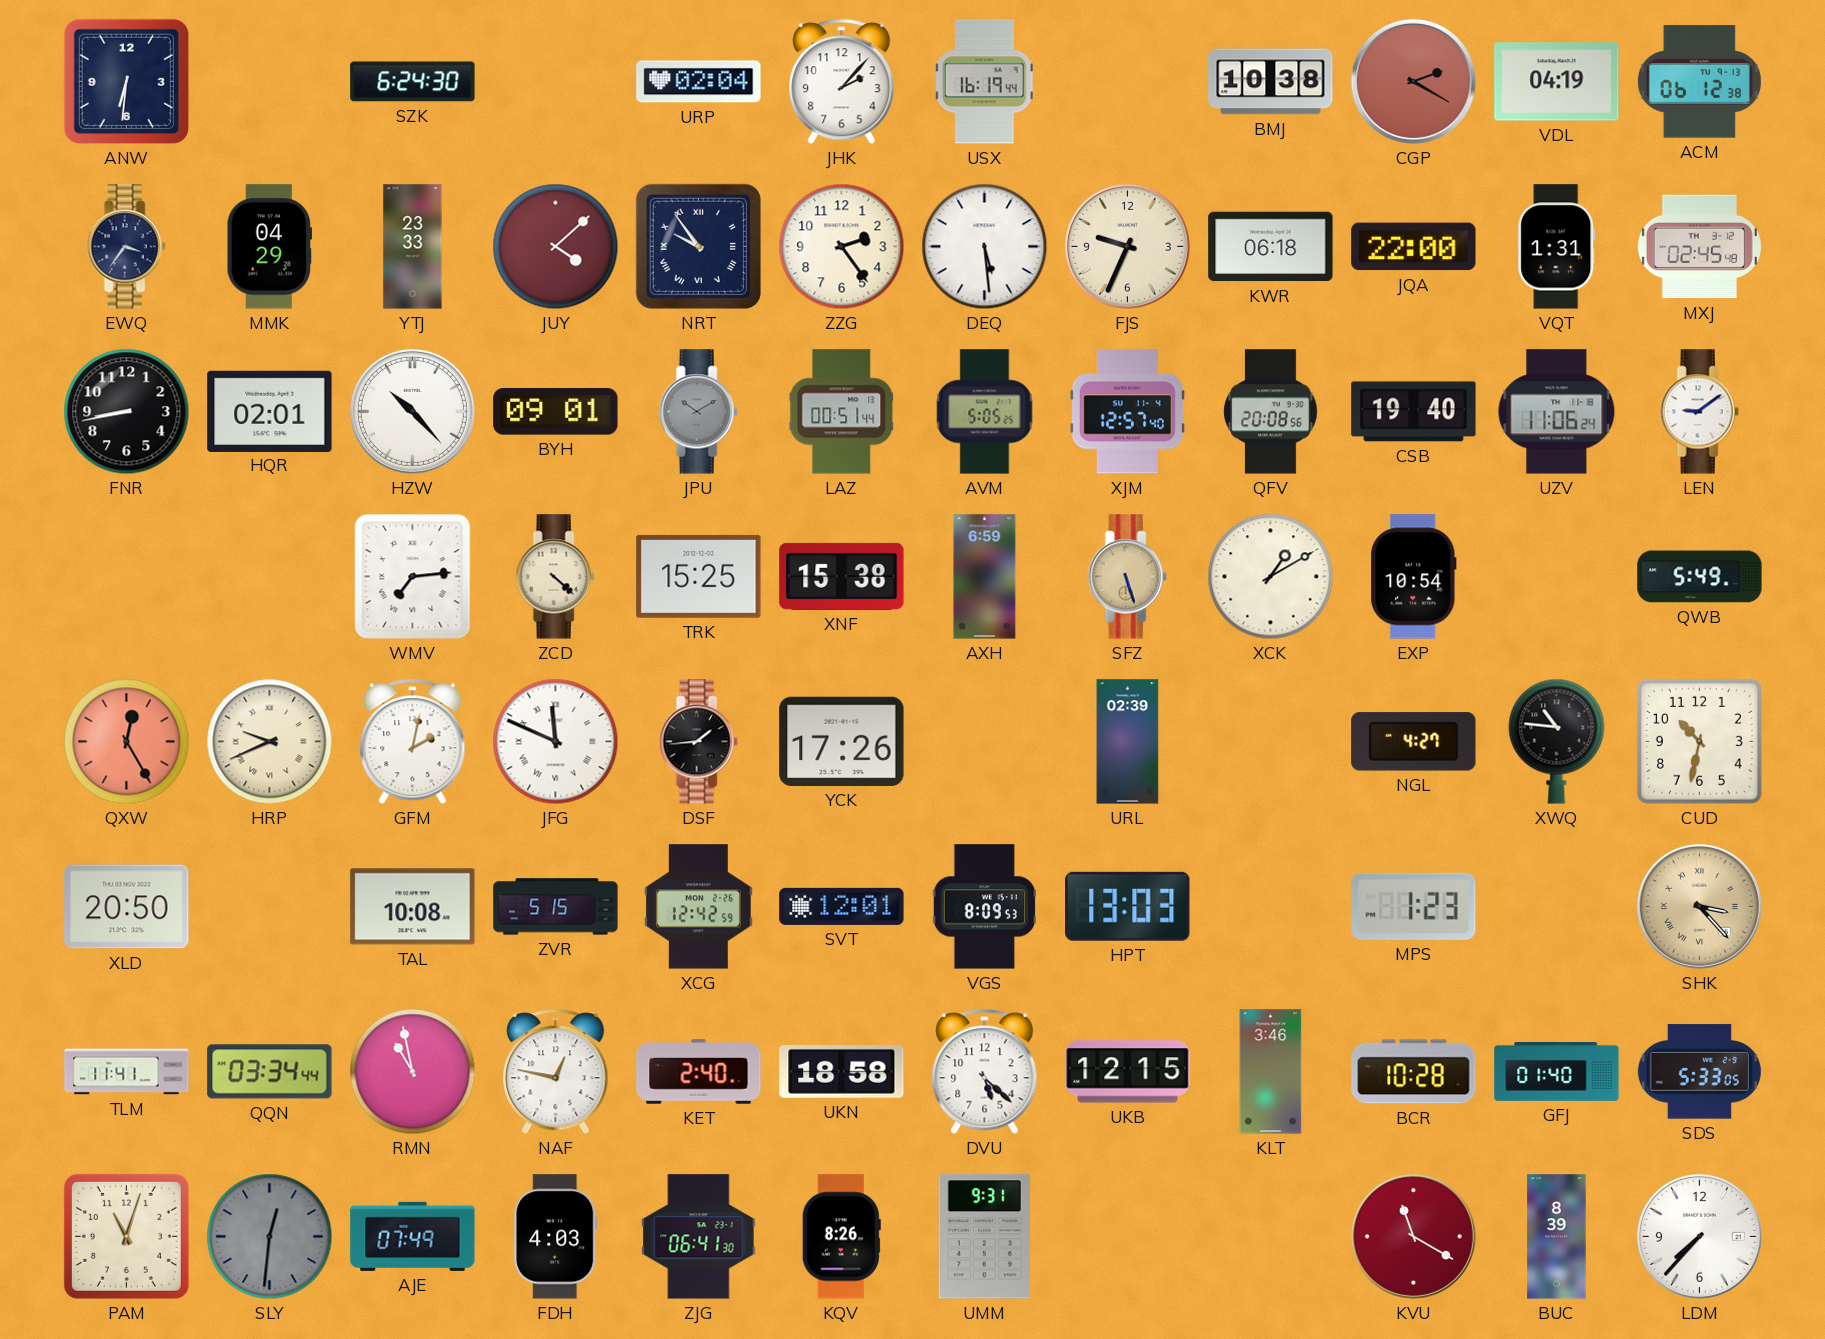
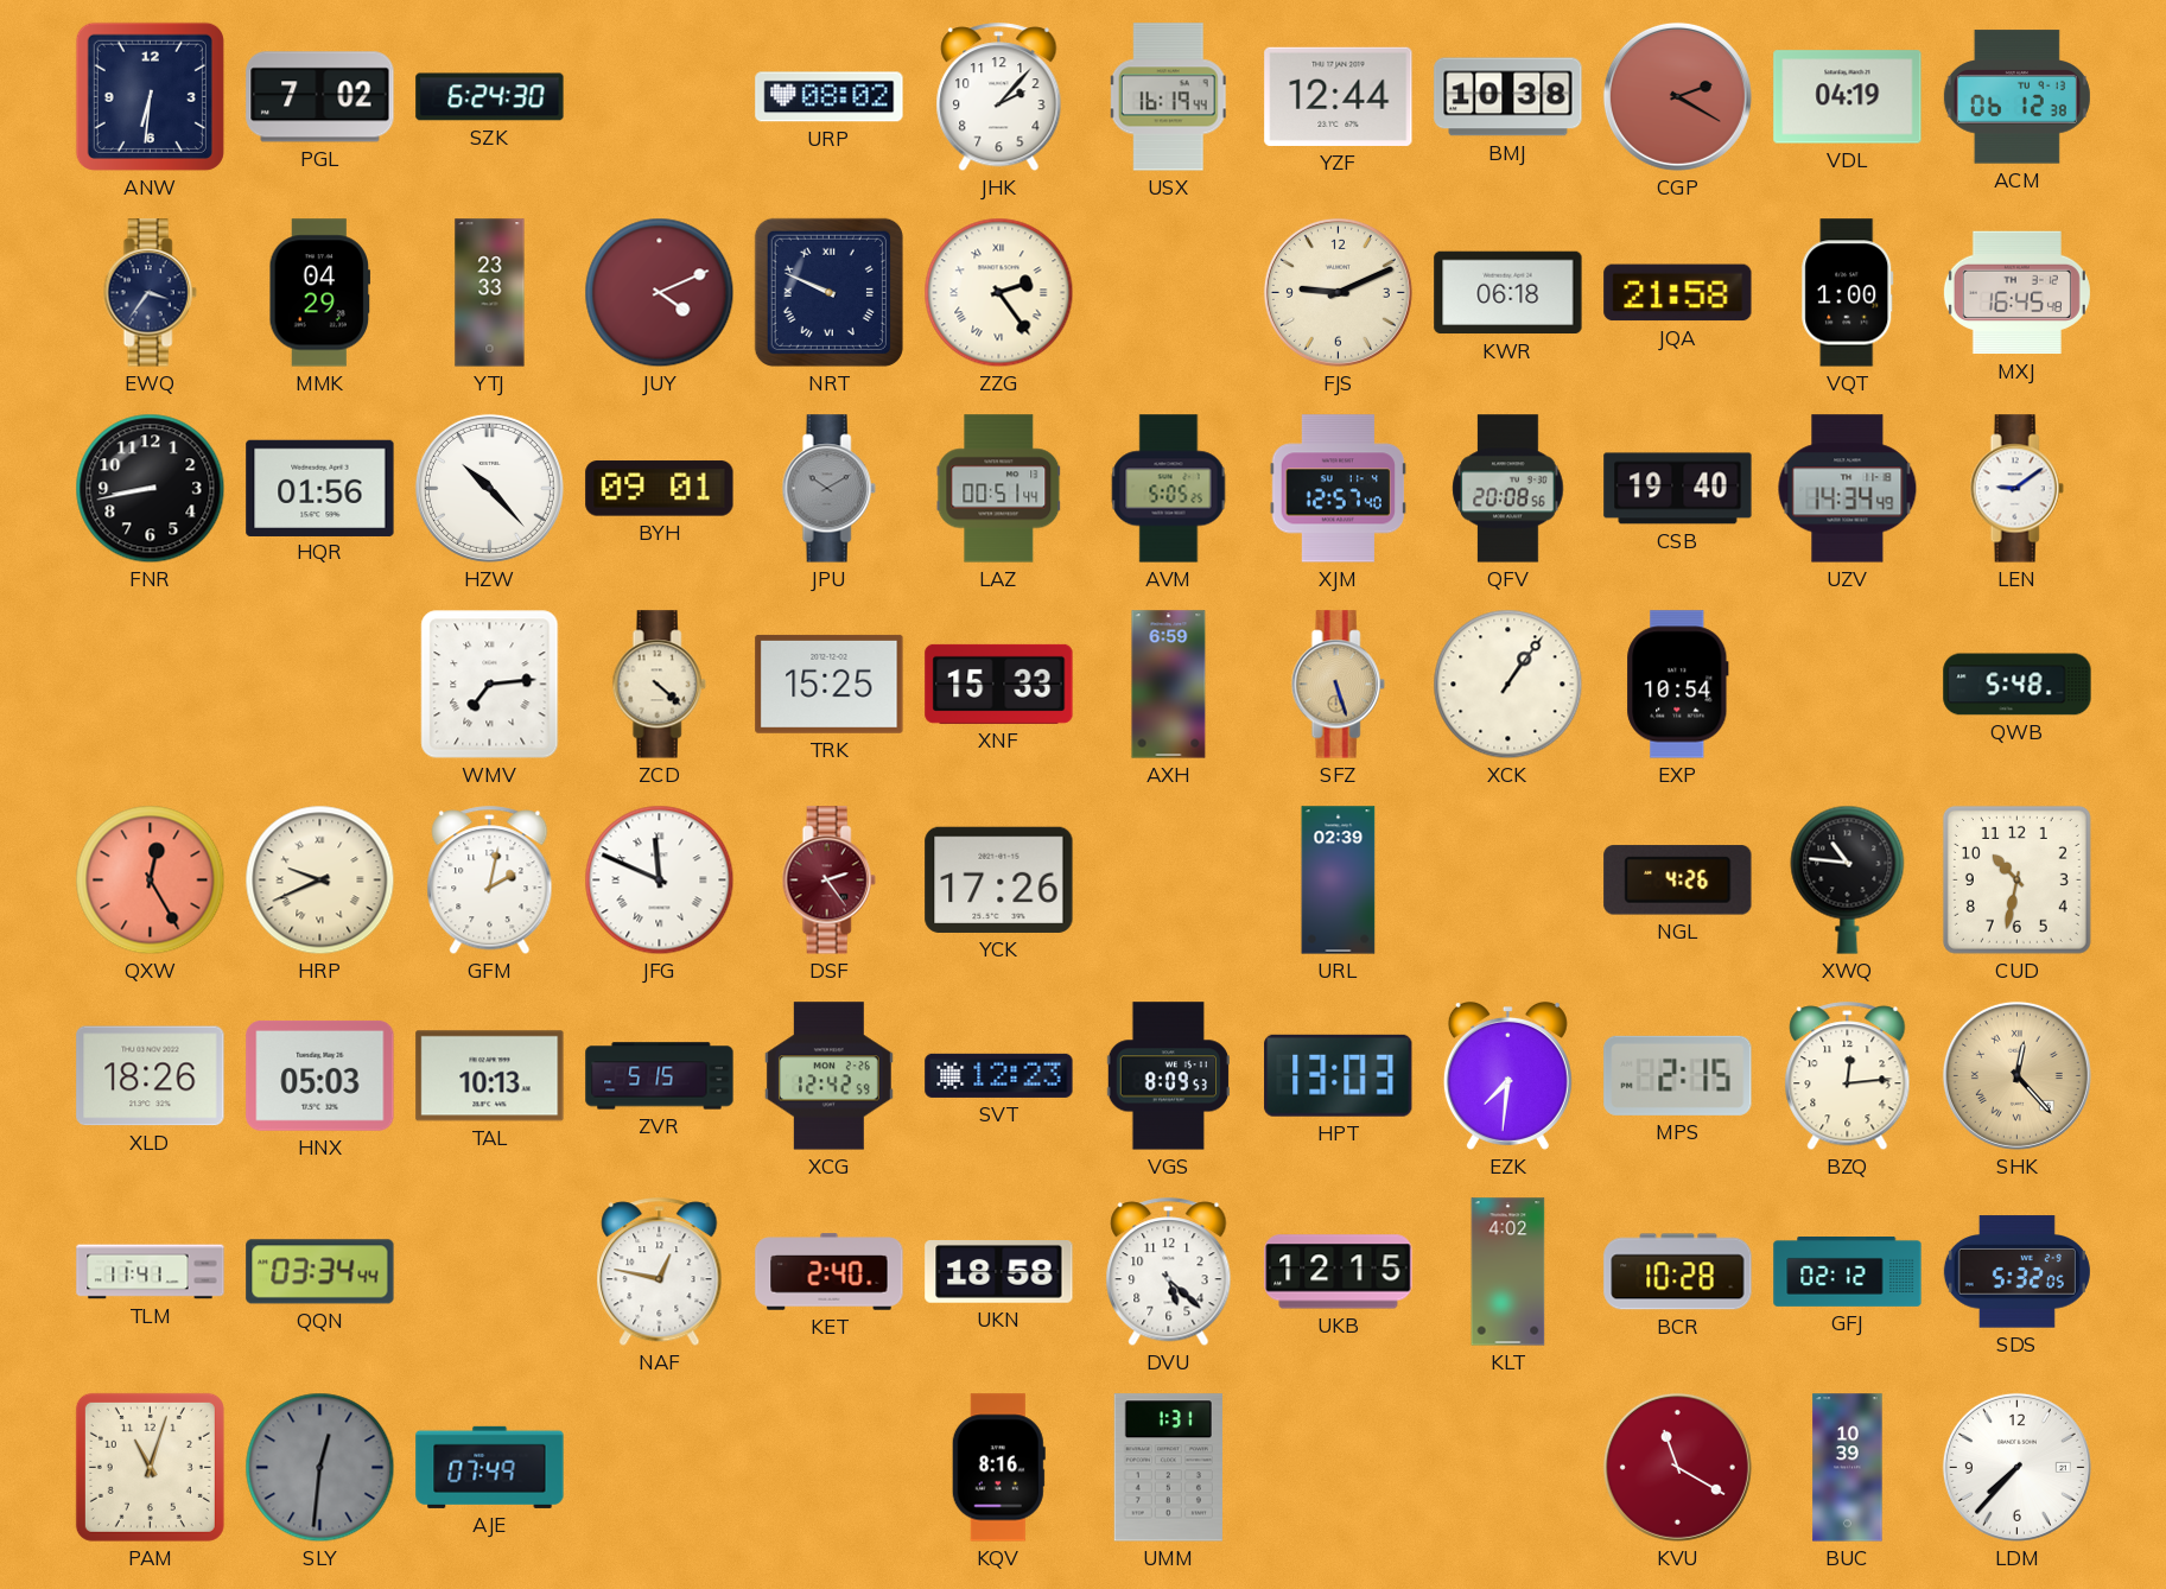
PGL: none -> 7:02 (320, 97)
URP: 02:04 -> 08:02 (830, 97)
YZF: none -> 12:44 (1339, 96)
JUY: 4:08 -> 4:11 (660, 293)
NRT: 9:54 -> 9:49 (828, 292)
ZZG numerals: Arabic -> Roman (999, 293)
DEQ: 5:29 -> none (985, 247)
FJS: 9:34 -> 9:11 (1338, 292)
JQA: 22:00 -> 21:58 (1678, 293)
VQT: 1:31 -> 1:00 (1848, 293)
MXJ: 02:45 -> 16:45 (2016, 293)
HQR: 02:01 -> 01:56 (320, 488)
UZV: 11:06 -> 14:34 (1848, 489)
XNF: 15:38 -> 15:33 (999, 684)
XCK: 1:10 -> 1:06 (1508, 685)
QWB: 5:49 -> 5:48 (2018, 685)
DSF: 1:44 -> 2:24 (828, 881)
DSF dial: black -> burgundy (828, 881)
NGL: 4:27 -> 4:26 (1678, 881)
XLD: 20:50 -> 18:26 (151, 1076)
HNX: none -> 05:03 (320, 1075)
TAL: 10:08 -> 10:13 (490, 1076)
SVT: 12:01 -> 12:23 (999, 1075)
EZK: none -> 7:31 (1507, 1075)
MPS: 1:23 -> 2:15 (1678, 1075)
BZQ: none -> 12:14 (1848, 1076)
SHK: 3:23 -> 12:23 (2016, 1075)
RMN: 10:58 -> none (413, 1072)
KLT: 3:46 -> 4:02 (1508, 1272)
GFJ: 01:40 -> 02:12 (1848, 1272)
SDS: 5:33 -> 5:32 (2016, 1272)
FDH: 4:03 -> none (556, 1237)
ZJG: 06:41 -> none (699, 1237)
KQV: 8:26 -> 8:16 (998, 1468)
UMM: 9:31 -> 1:31 (1168, 1468)
BUC: 8:39 -> 10:39 (1848, 1468)
